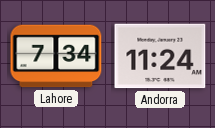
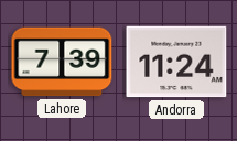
Lahore: 7:34 -> 7:39 (62, 62)
